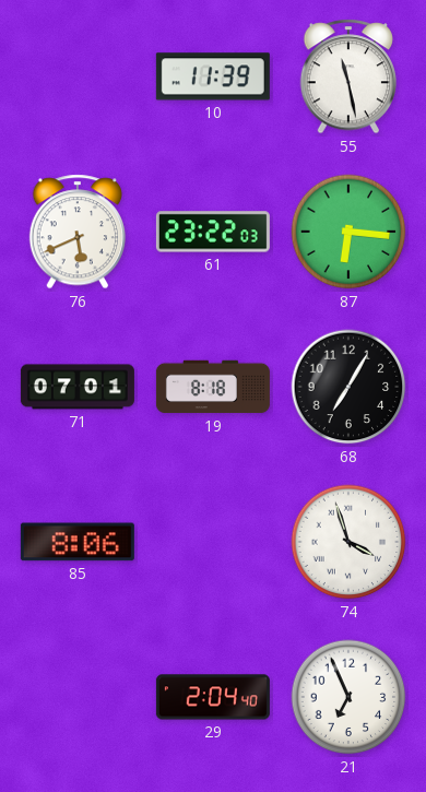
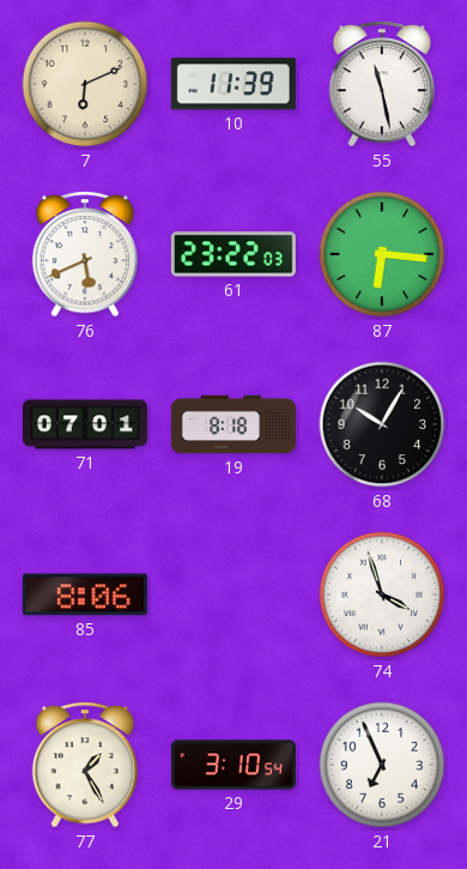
7: none -> 6:11 (85, 84)
68: 7:05 -> 10:05 (382, 424)
77: none -> 1:25 (85, 765)
29: 2:04 -> 3:10 (233, 765)
